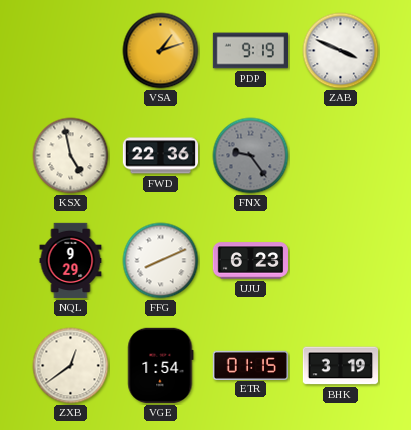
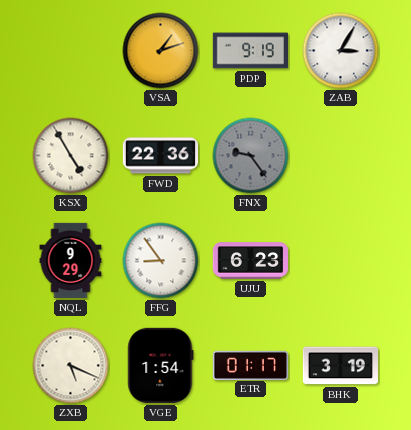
ZAB: 3:49 -> 3:05 (341, 51)
KSX: 4:58 -> 4:55 (71, 156)
FFG: 8:11 -> 8:54 (161, 261)
ZXB: 12:39 -> 5:19 (71, 366)
ETR: 01:15 -> 01:17 (250, 365)
